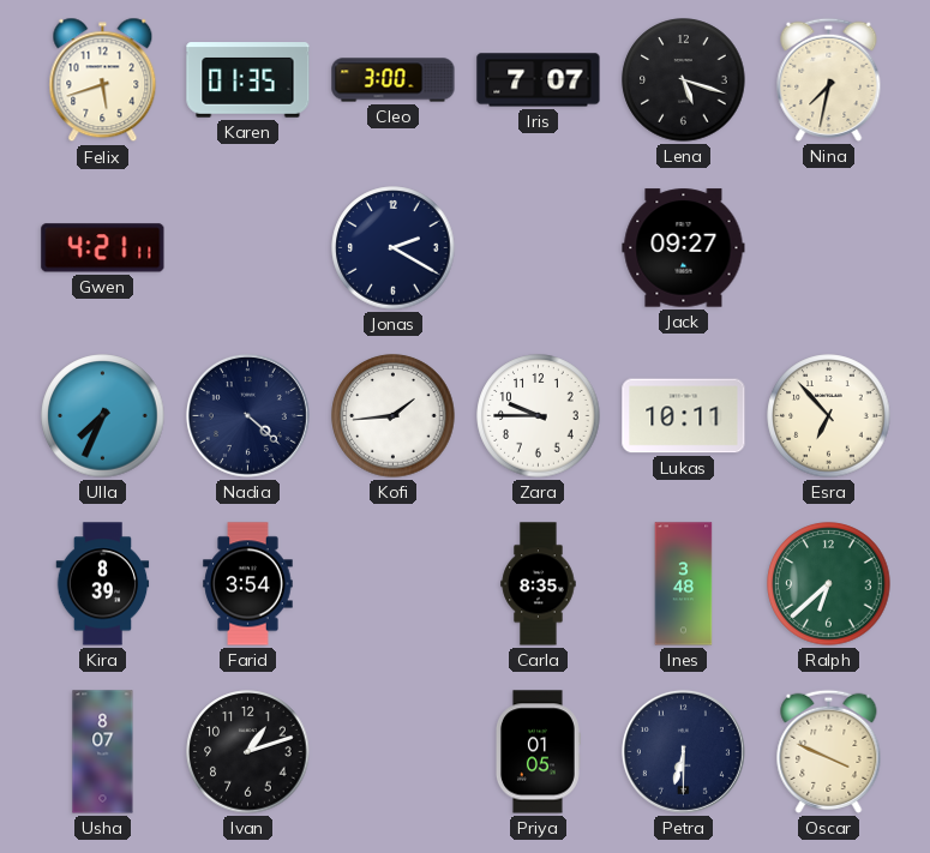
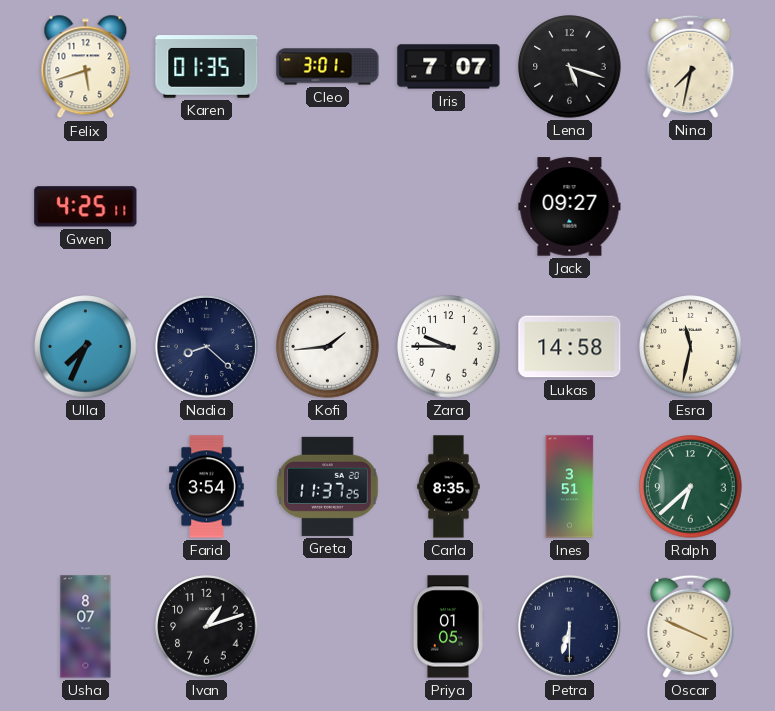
Cleo: 3:00 -> 3:01 (328, 67)
Gwen: 4:21 -> 4:25 (86, 207)
Jonas: 2:20 -> none (394, 248)
Nadia: 4:22 -> 8:22 (206, 346)
Lukas: 10:11 -> 14:58 (570, 347)
Esra: 6:53 -> 11:32 (691, 347)
Kira: 8:39 -> none (103, 584)
Greta: none -> 11:37 (328, 486)
Ines: 3:48 -> 3:51 (570, 487)
